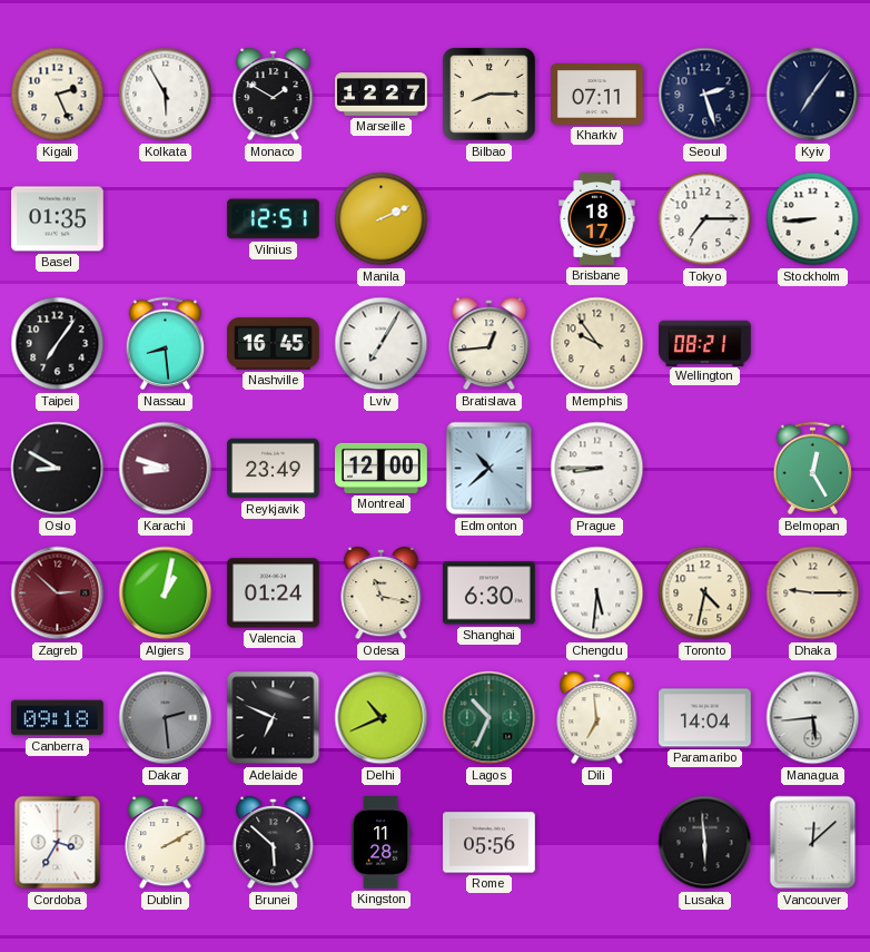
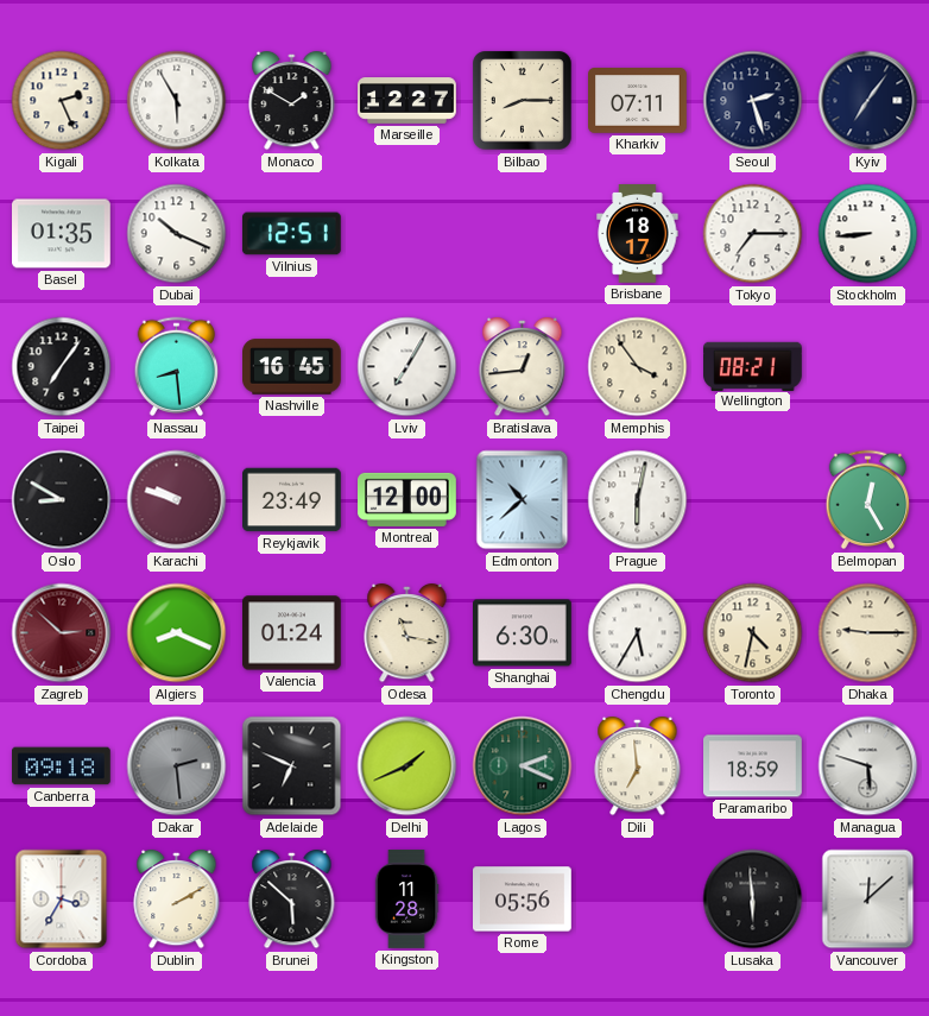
Dubai: none -> 10:19 (177, 234)
Manila: 2:11 -> none (382, 219)
Memphis: 9:54 -> 3:54 (638, 367)
Karachi: 8:48 -> 9:48 (177, 500)
Prague: 8:45 -> 6:02 (638, 500)
Algiers: 1:02 -> 8:19 (177, 633)
Chengdu: 5:31 -> 5:35 (638, 633)
Delhi: 10:41 -> 1:41 (407, 766)
Lagos: 10:34 -> 2:19 (523, 766)
Paramaribo: 14:04 -> 18:59 (753, 766)
Managua: 5:44 -> 5:48 (868, 766)
